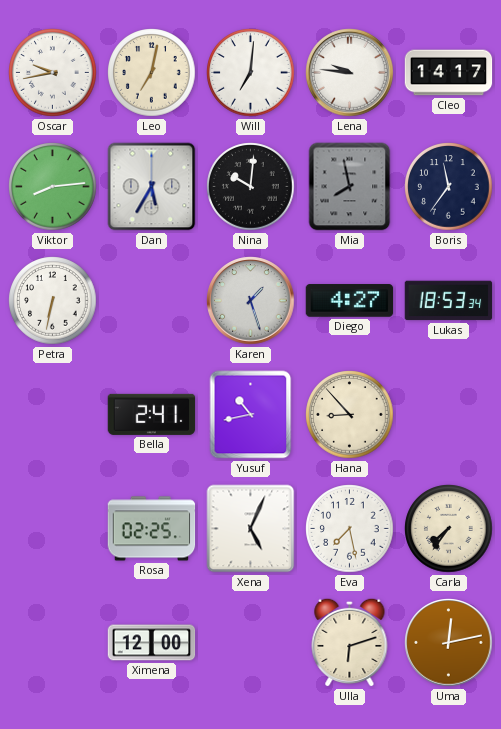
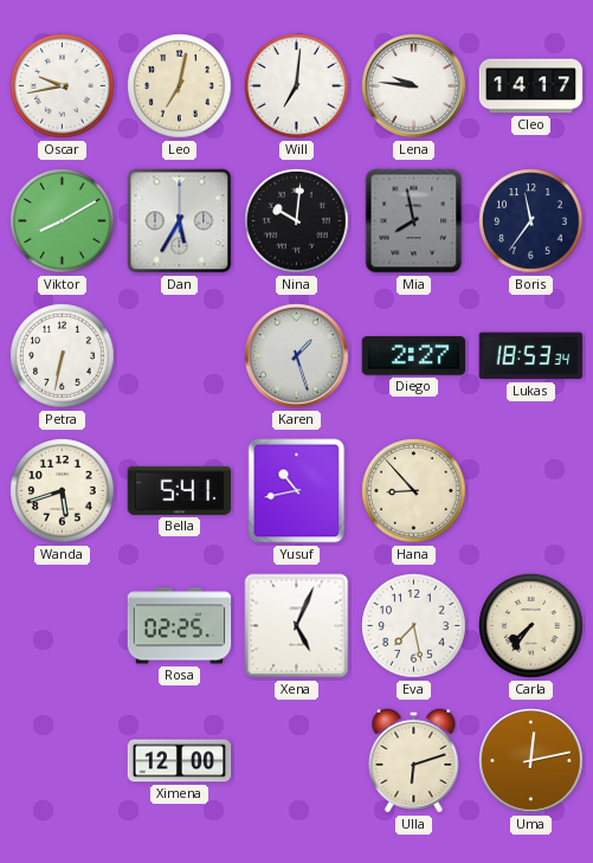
Viktor: 8:14 -> 8:10 (63, 221)
Diego: 4:27 -> 2:27 (414, 356)
Wanda: none -> 5:42 (63, 491)
Bella: 2:41 -> 5:41 (180, 490)
